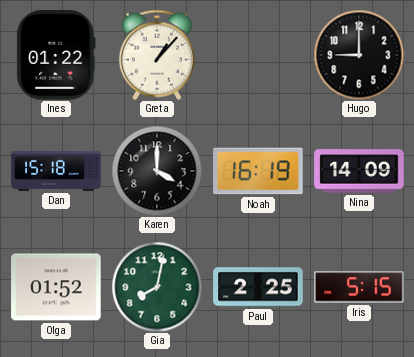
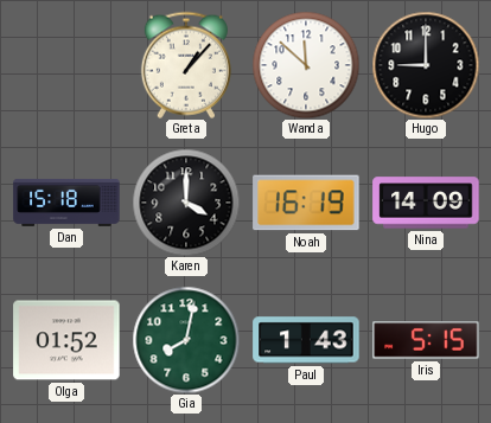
Ines: 01:22 -> none (56, 55)
Wanda: none -> 11:52 (306, 65)
Paul: 2:25 -> 1:43 (306, 340)
